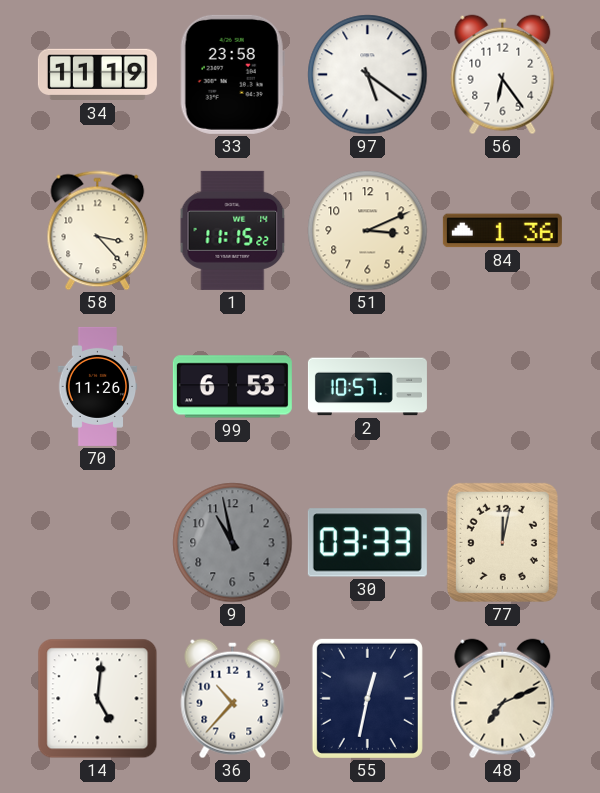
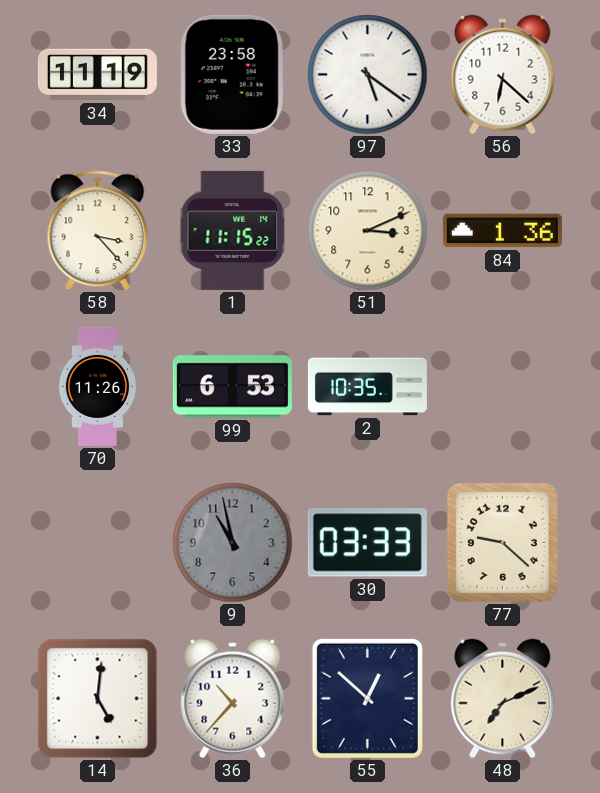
56: 6:24 -> 6:22 (503, 75)
2: 10:57 -> 10:35 (367, 387)
77: 12:02 -> 9:22 (502, 542)
55: 12:32 -> 12:52 (367, 698)
